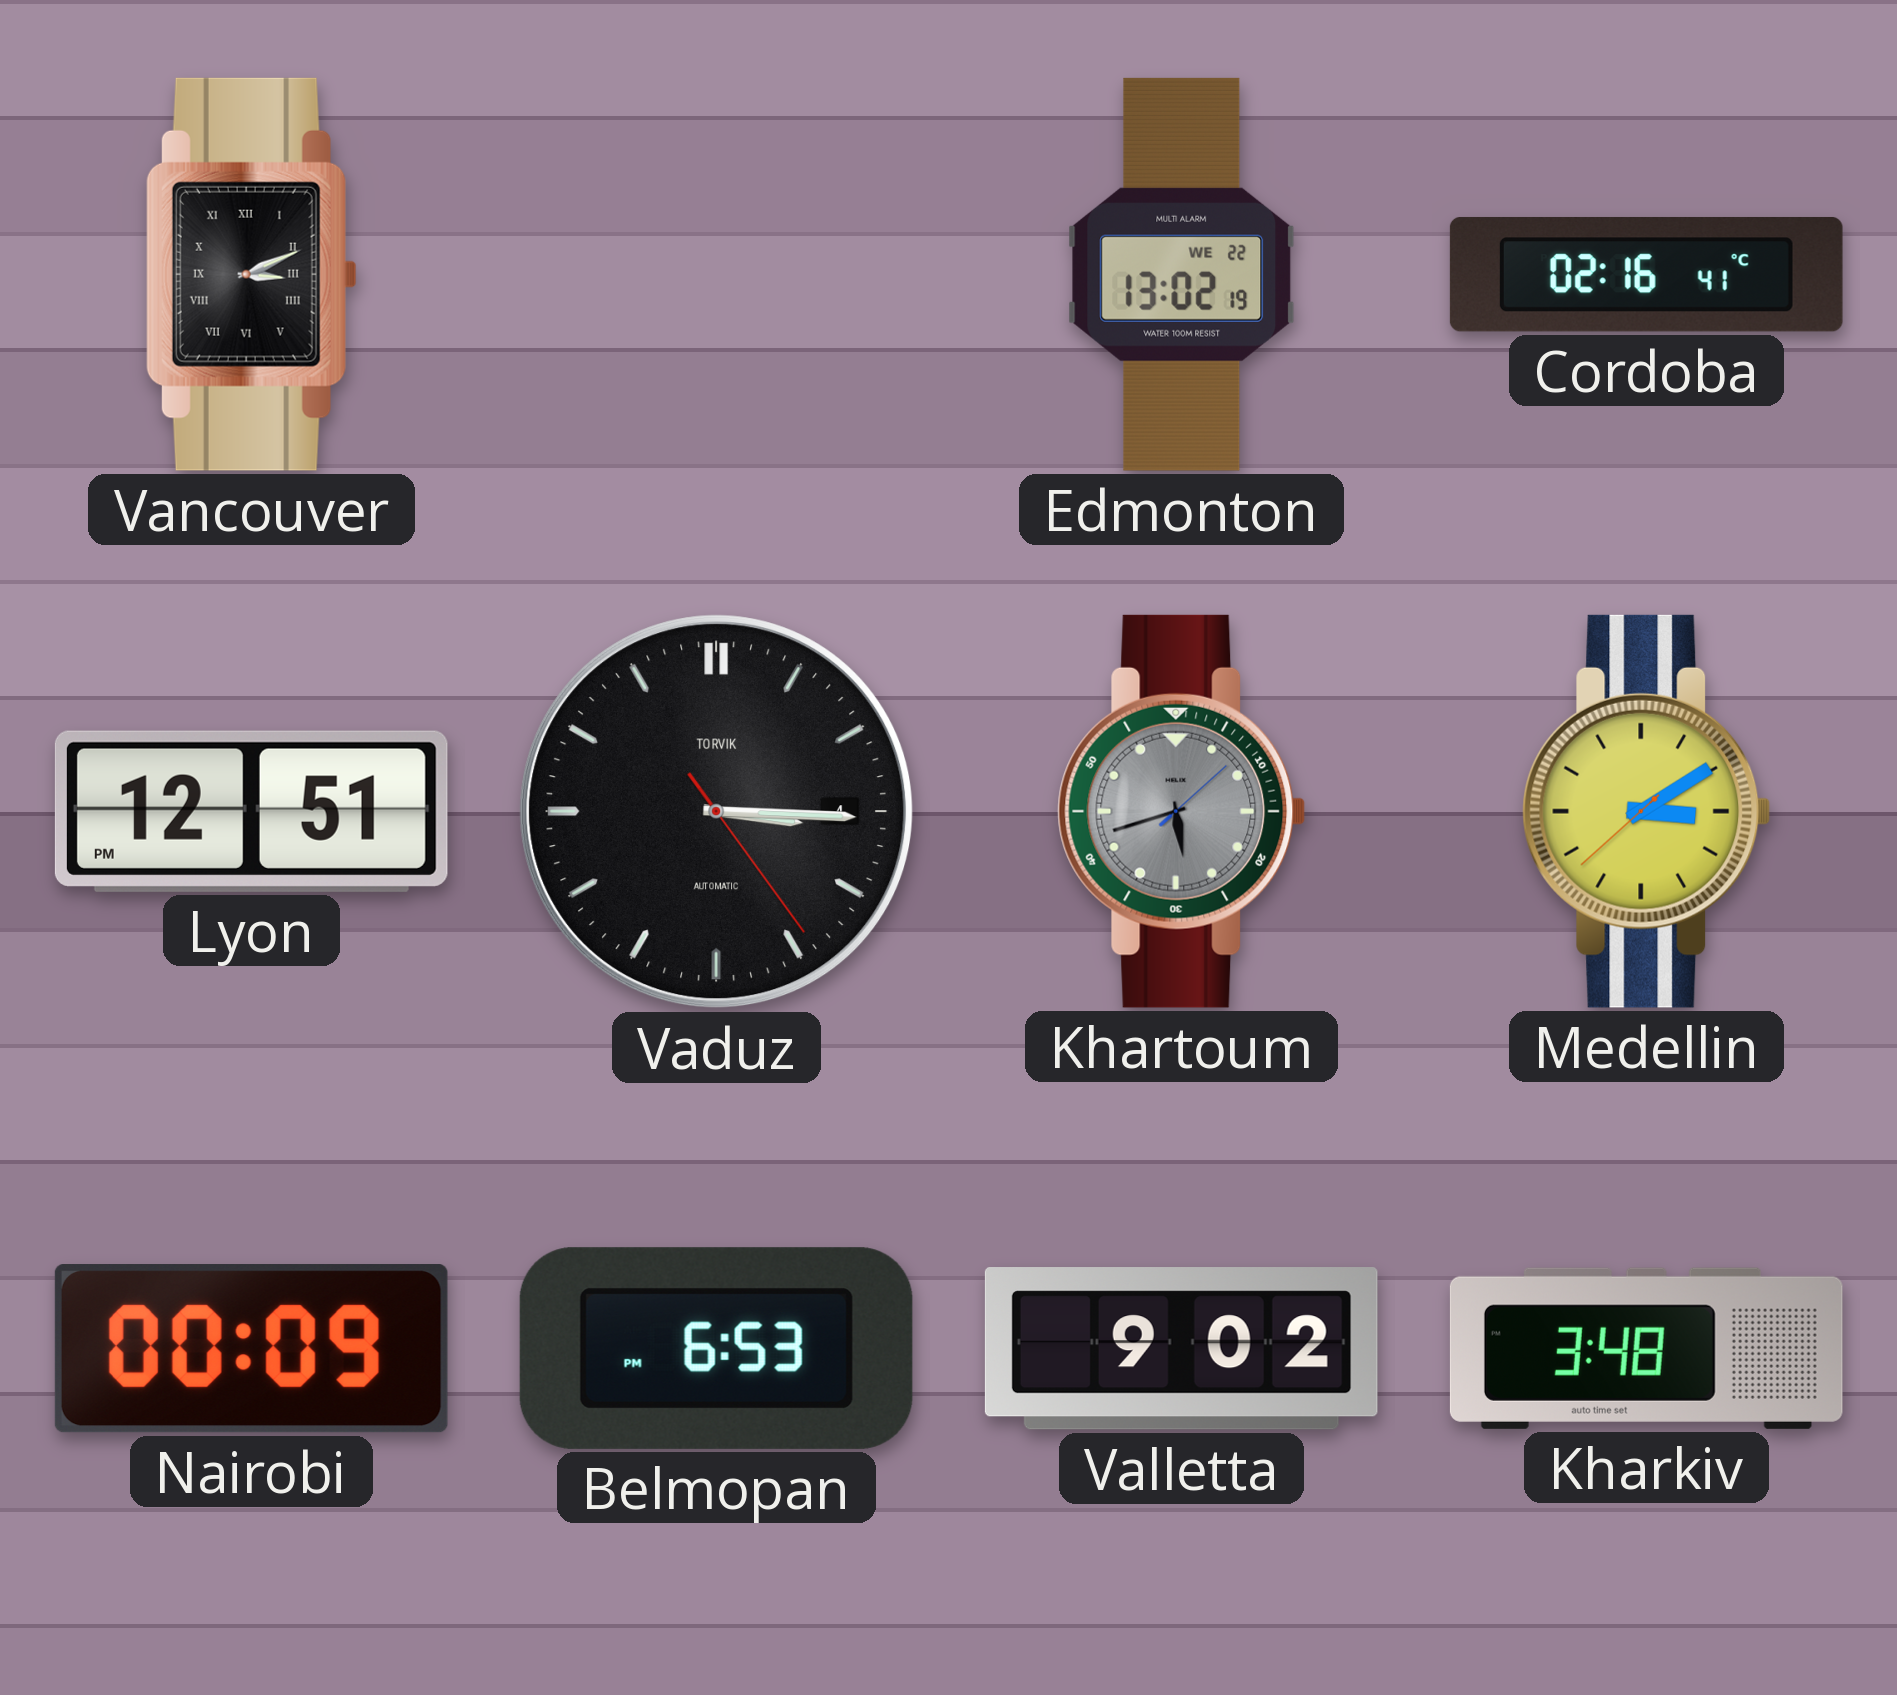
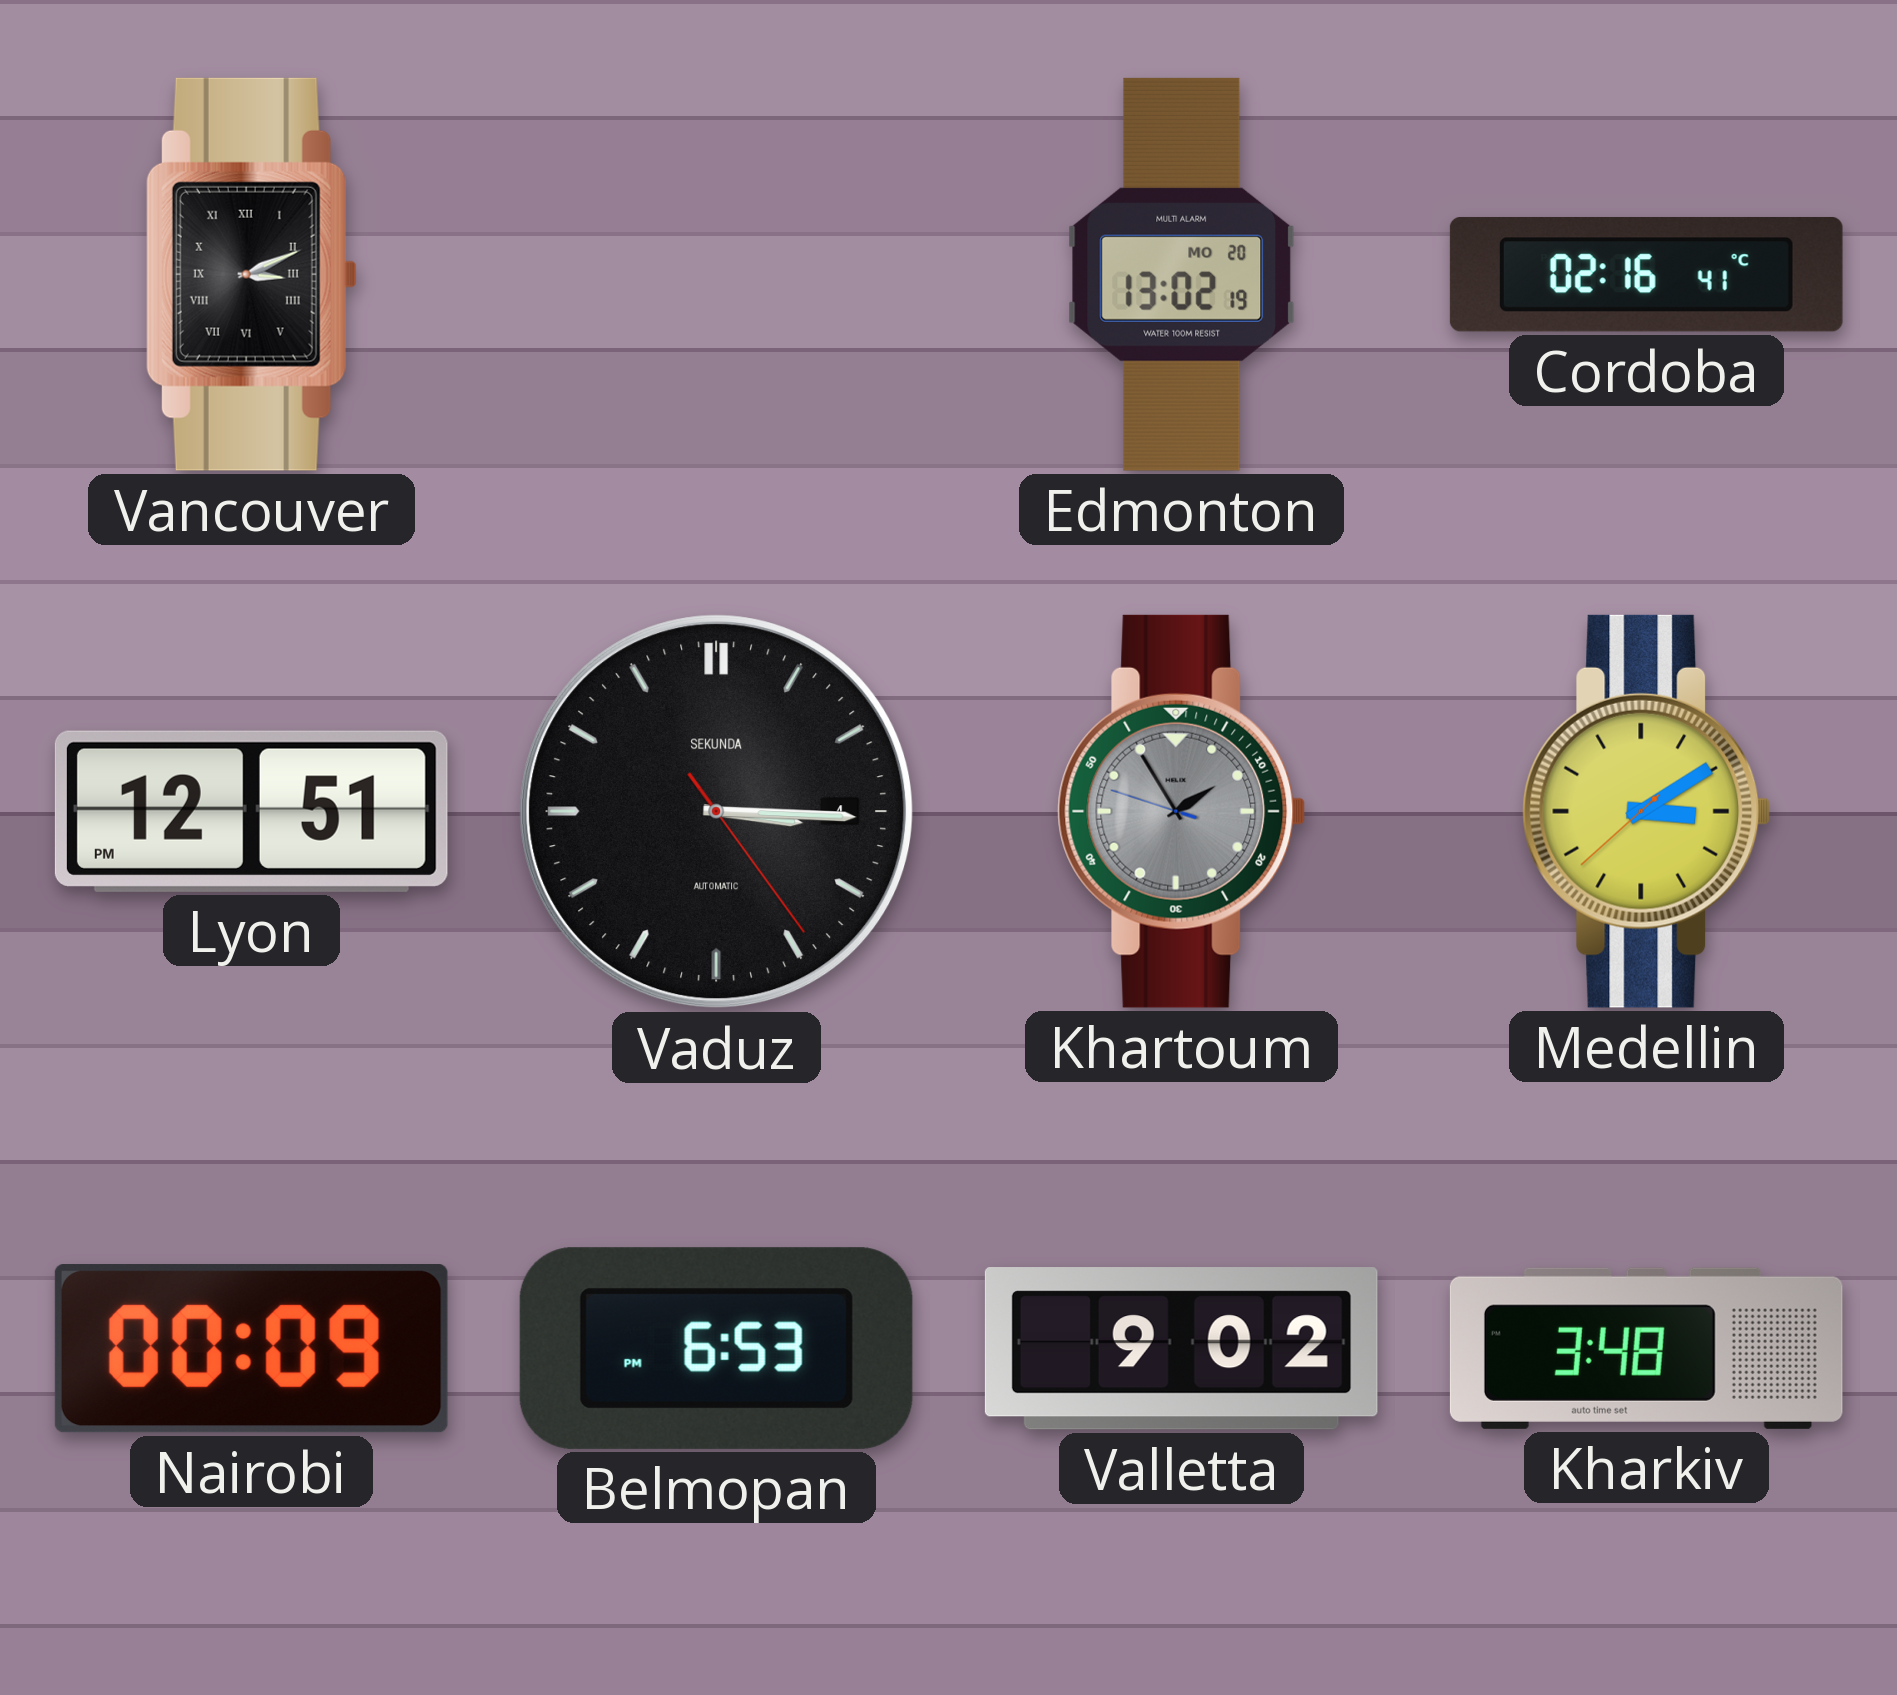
Edmonton date: WE 22 -> MO 20 (1182, 274)
Vaduz brand: TORVIK -> SEKUNDA (717, 812)
Khartoum: 5:42 -> 1:54 (1182, 811)
